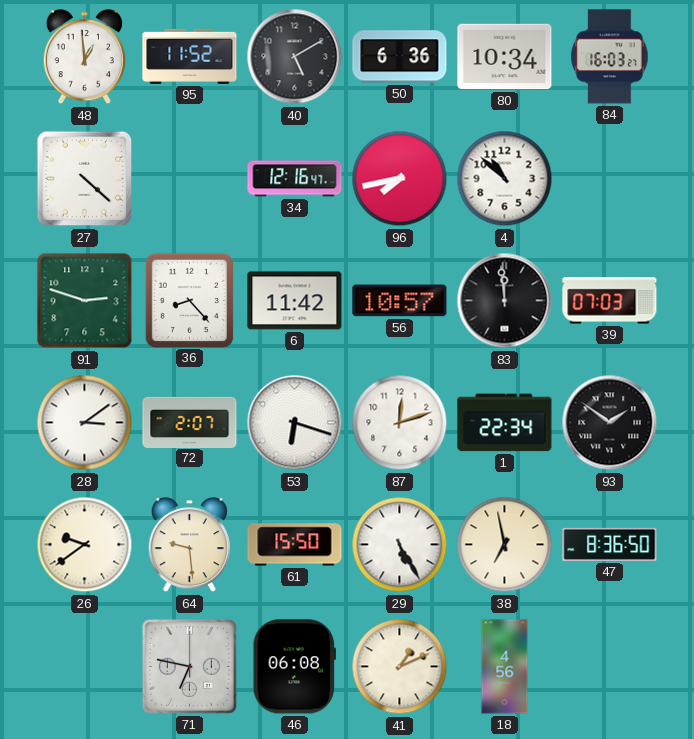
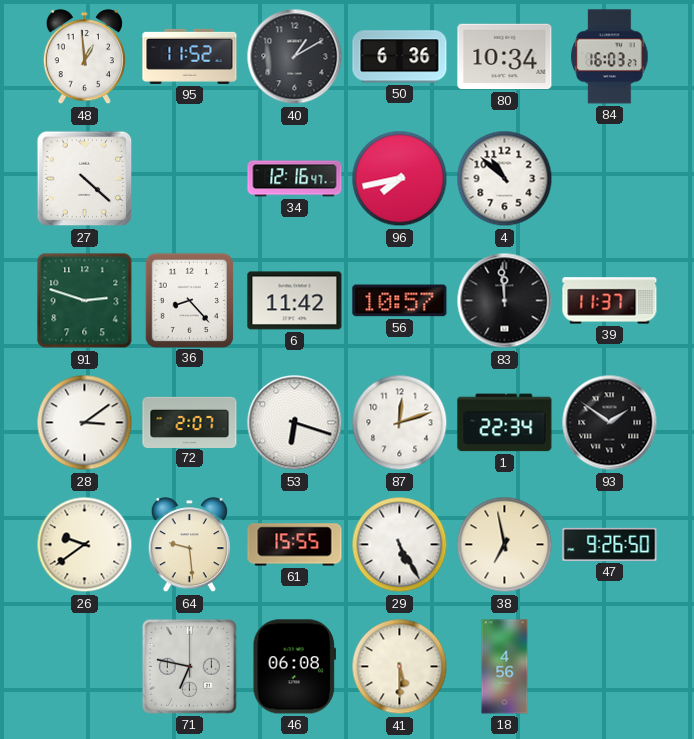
40: 5:10 -> 1:10 (295, 57)
39: 07:03 -> 11:37 (610, 301)
61: 15:50 -> 15:55 (295, 545)
47: 8:36 -> 9:26 (610, 544)
41: 1:11 -> 5:30 (400, 667)
